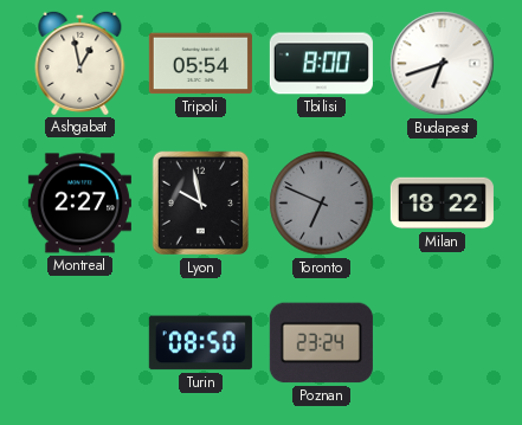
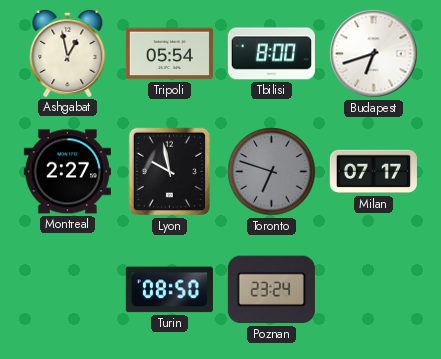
Toronto: 6:49 -> 6:48 (272, 172)
Milan: 18:22 -> 07:17 (373, 172)
